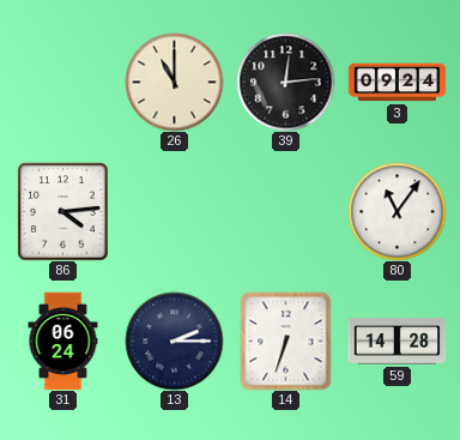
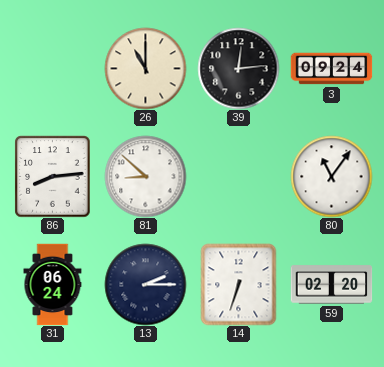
86: 4:14 -> 8:14 (53, 176)
81: none -> 8:52 (145, 176)
59: 14:28 -> 02:20 (331, 285)
